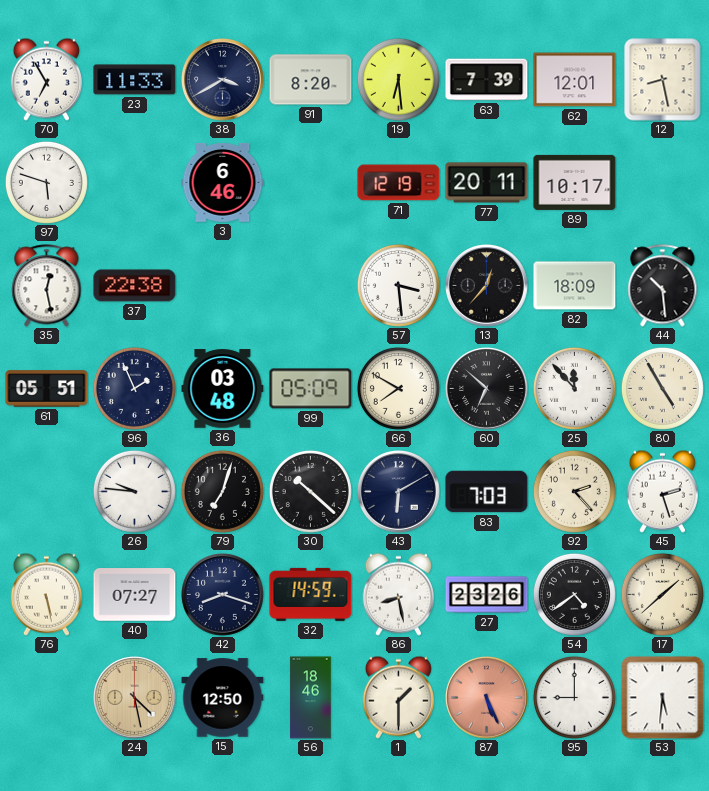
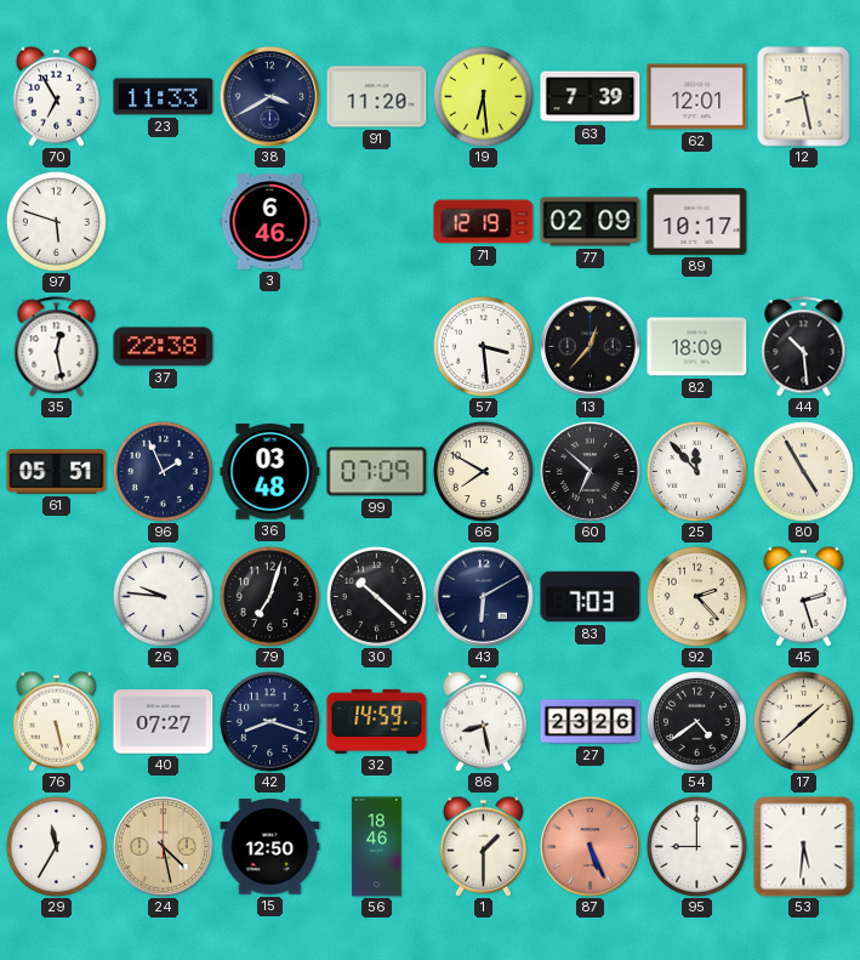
91: 8:20 -> 11:20 (377, 97)
77: 20:11 -> 02:09 (591, 222)
99: 05:09 -> 07:09 (377, 472)
29: none -> 11:35 (56, 846)
